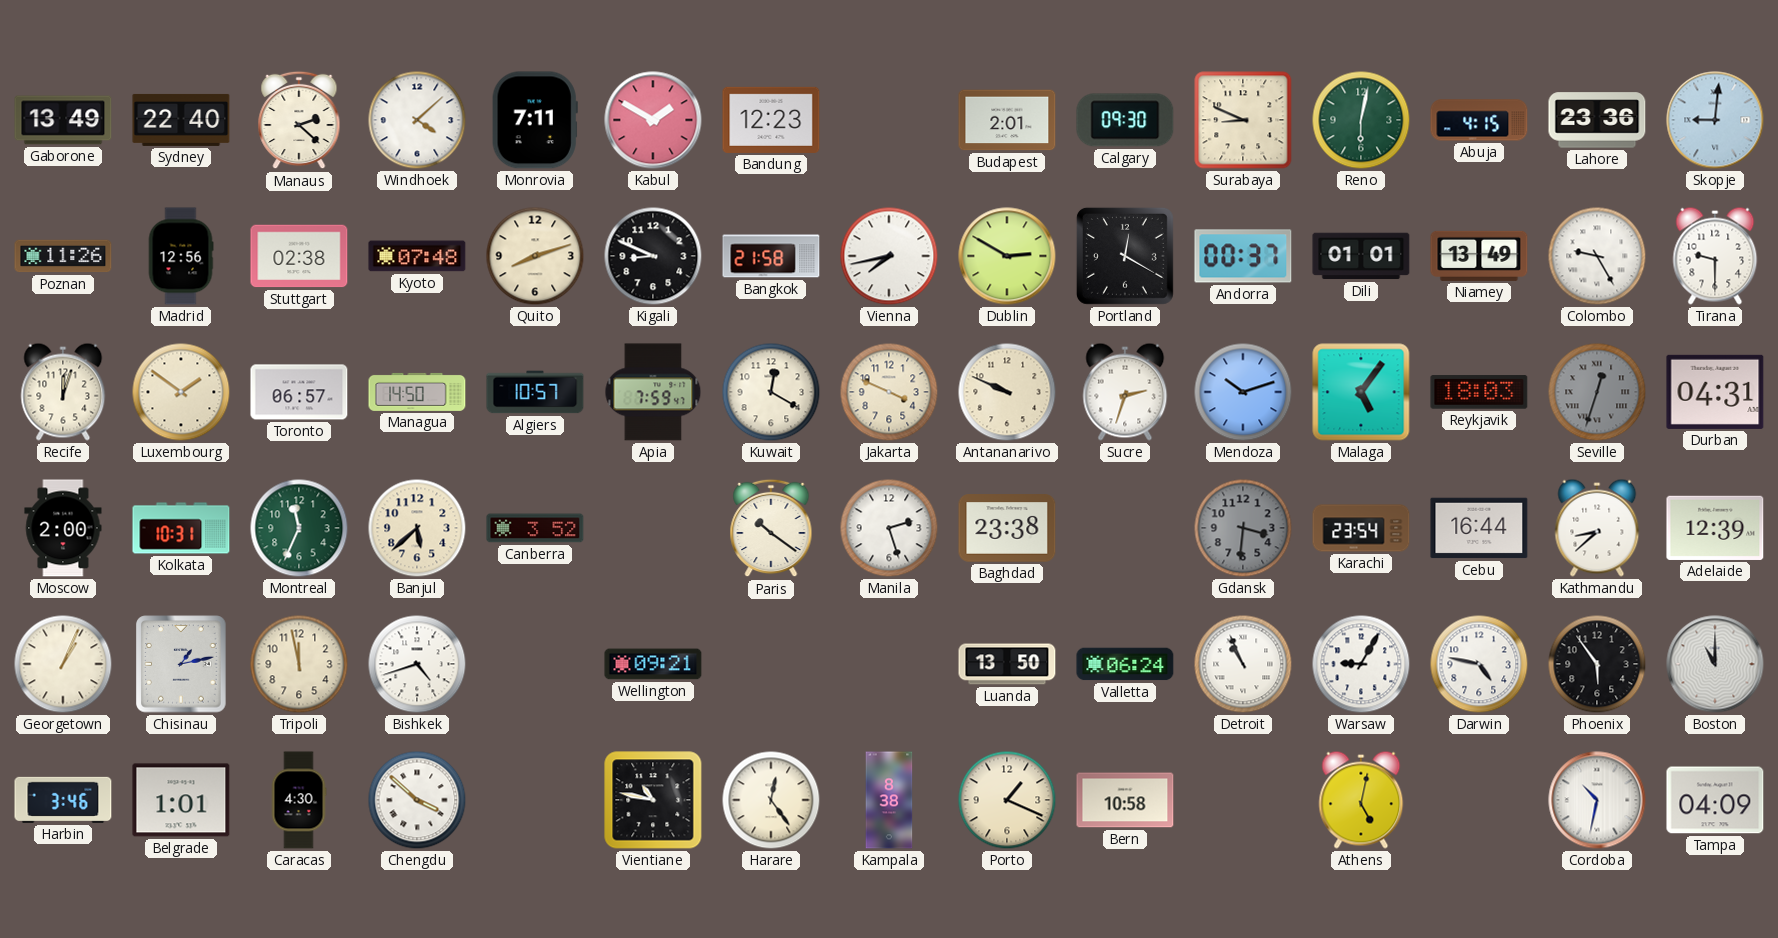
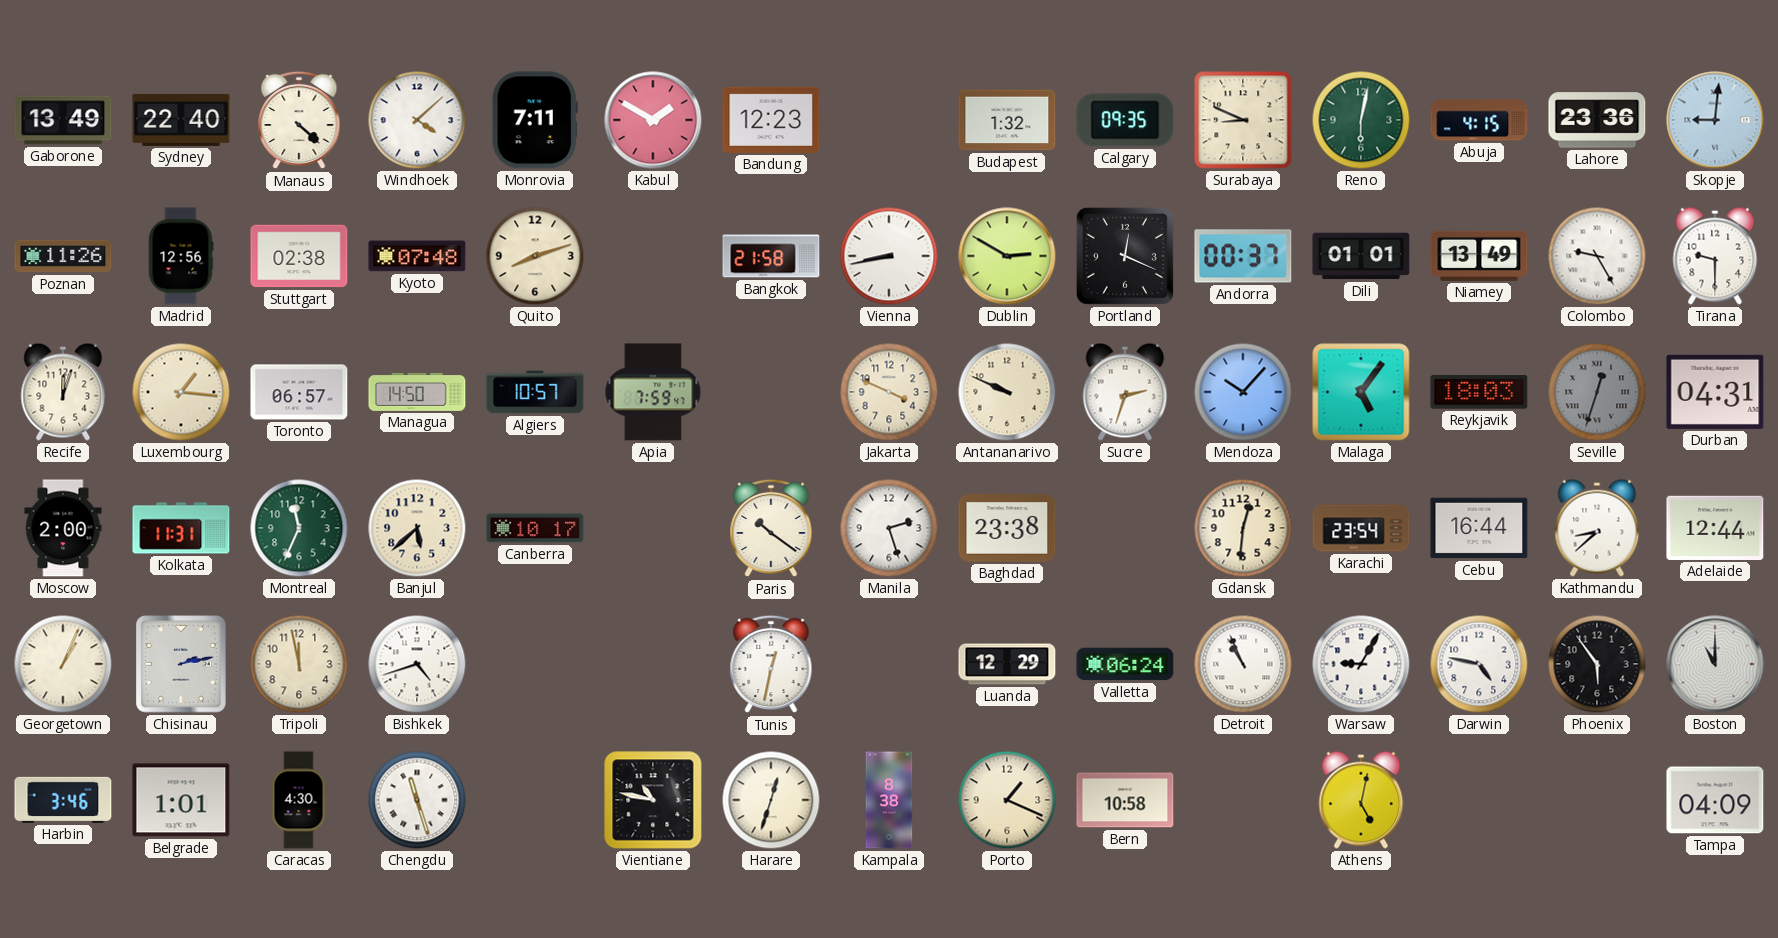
Manaus: 2:22 -> 4:22 (299, 120)
Budapest: 2:01 -> 1:32 (1007, 120)
Calgary: 09:30 -> 09:35 (1125, 120)
Kigali: 8:49 -> none (653, 256)
Vienna: 7:43 -> 8:43 (889, 256)
Portland: 12:20 -> 12:19 (1125, 256)
Luxembourg: 1:51 -> 1:16 (181, 392)
Kuwait: 12:20 -> none (771, 392)
Mendoza: 10:12 -> 10:07 (1243, 392)
Kolkata: 10:31 -> 11:31 (181, 528)
Canberra: 3:52 -> 10:17 (535, 528)
Gdansk: 3:31 -> 12:31 (1243, 528)
Gdansk dial: grey -> cream (1243, 528)
Adelaide: 12:39 -> 12:44 (1715, 528)
Chisinau: 1:13 -> 2:13 (181, 664)
Wellington: 09:21 -> none (653, 664)
Tunis: none -> 12:32 (771, 664)
Luanda: 13:50 -> 12:29 (1007, 664)
Chengdu: 3:52 -> 11:27 (417, 800)
Harare: 12:24 -> 12:33 (771, 800)
Cordoba: 10:32 -> none (1597, 800)
